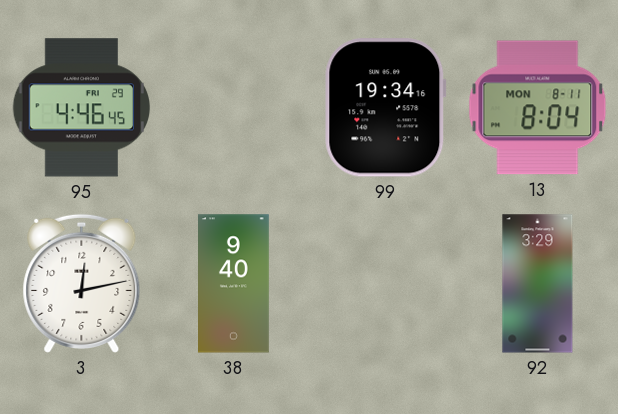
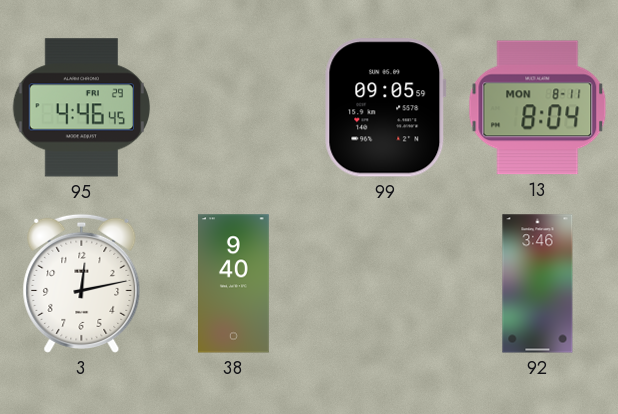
99: 19:34 -> 09:05 (386, 108)
92: 3:29 -> 3:46 (538, 284)
